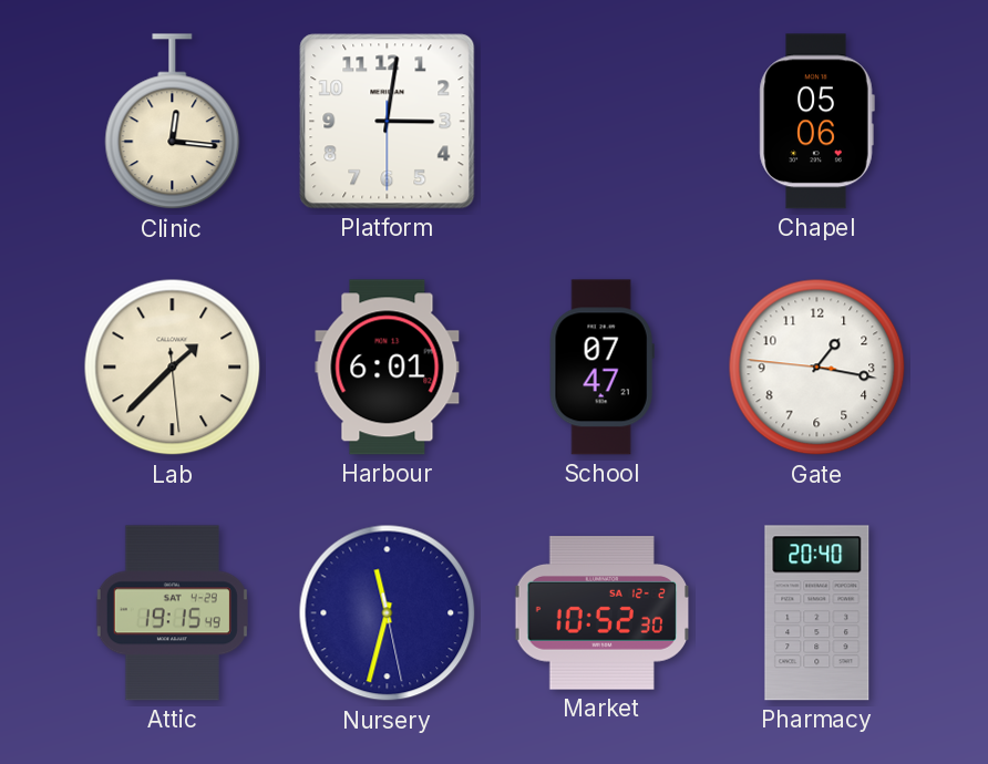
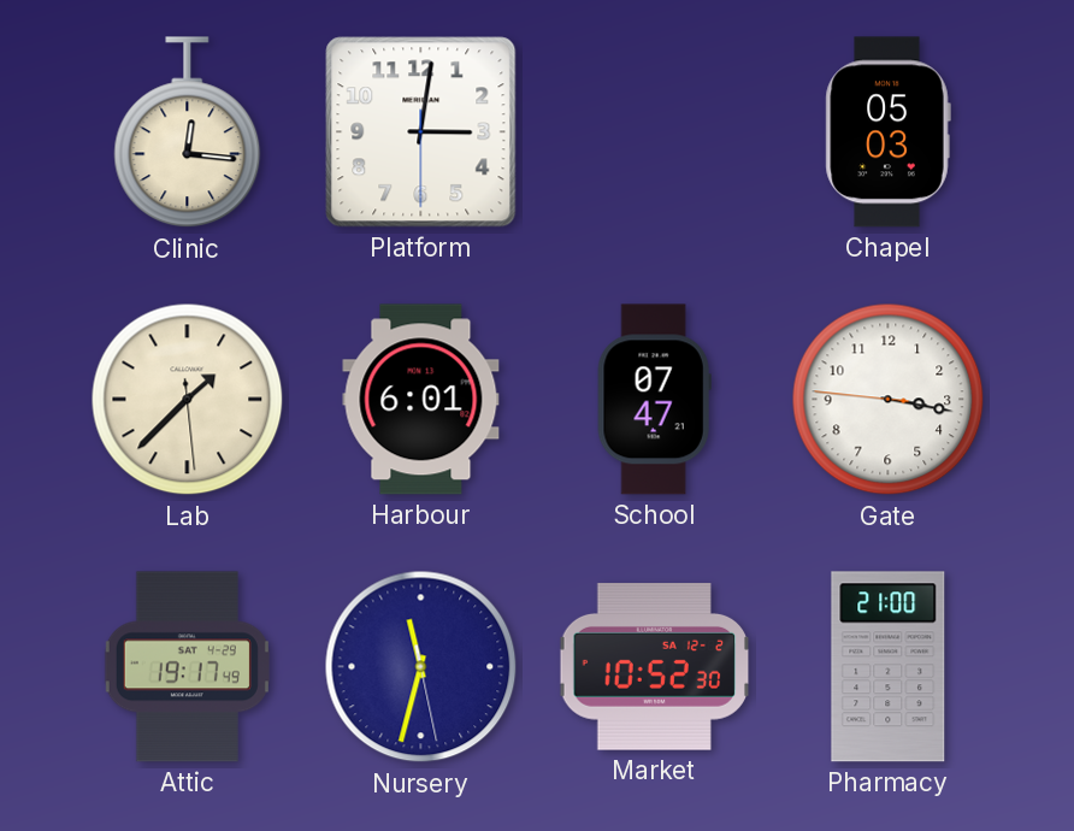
Chapel: 05:06 -> 05:03 (887, 132)
Gate: 1:16 -> 3:16 (889, 400)
Attic: 19:15 -> 19:17 (187, 667)
Pharmacy: 20:40 -> 21:00 (889, 667)
